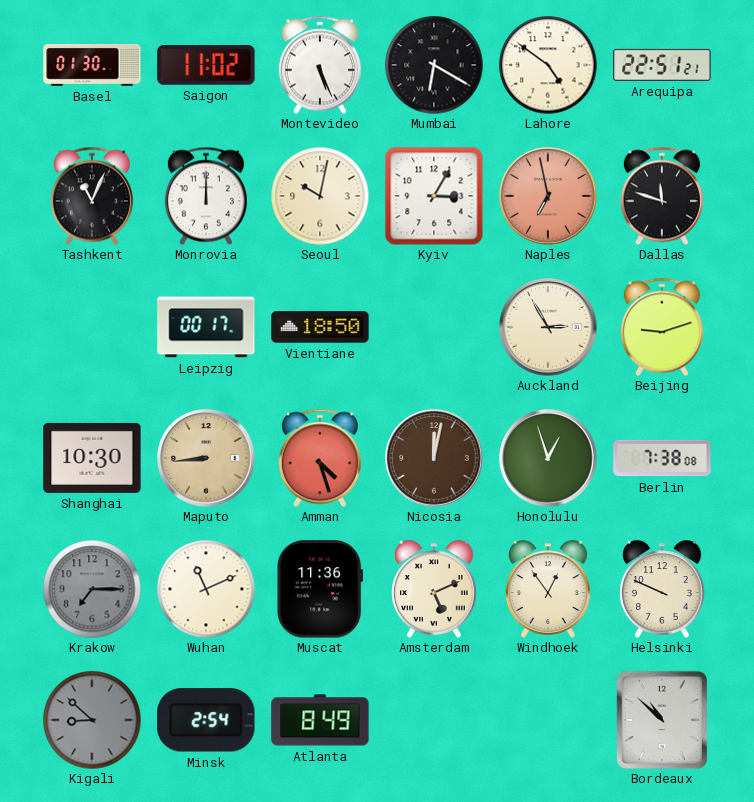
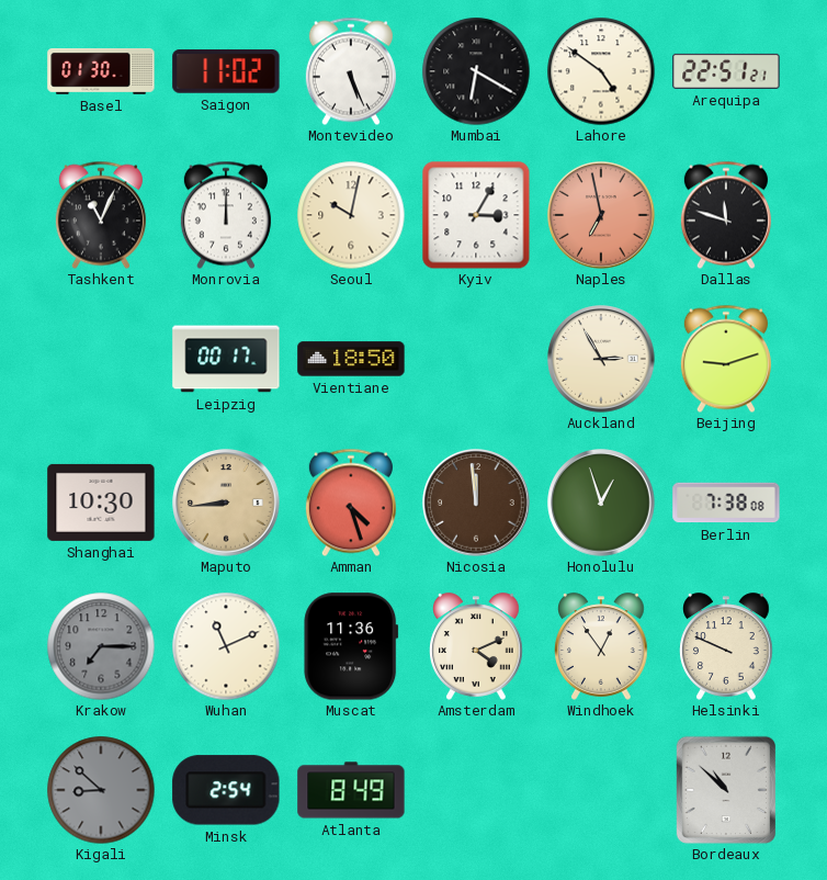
Nicosia: 12:02 -> 11:59 (476, 503)
Amsterdam: 5:11 -> 4:11 (476, 646)
